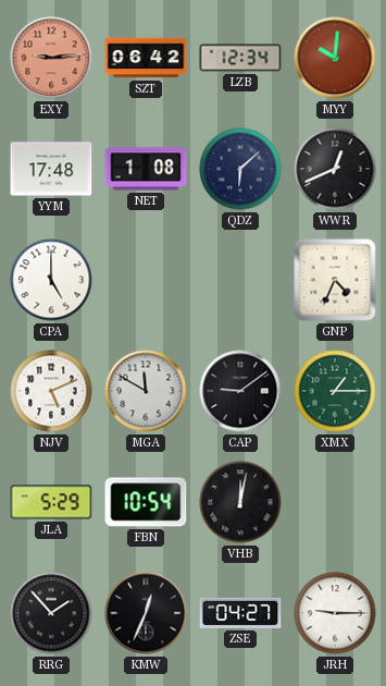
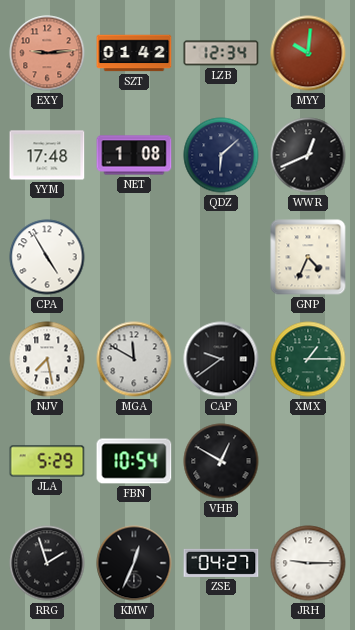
SZT: 06:42 -> 01:42 (134, 53)
CPA: 5:00 -> 4:55 (47, 257)
NJV: 5:11 -> 7:28 (47, 359)
CAP: 9:09 -> 9:39 (221, 359)
VHB: 12:02 -> 12:50 (221, 461)
RRG: 1:53 -> 1:57 (47, 563)
